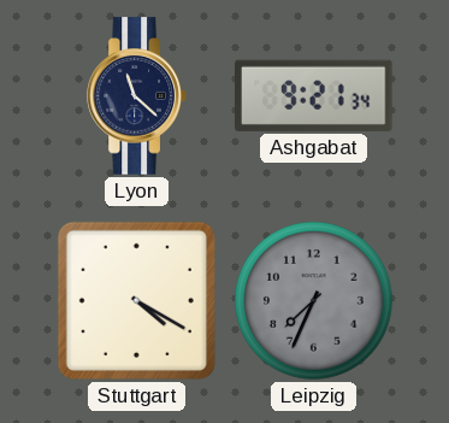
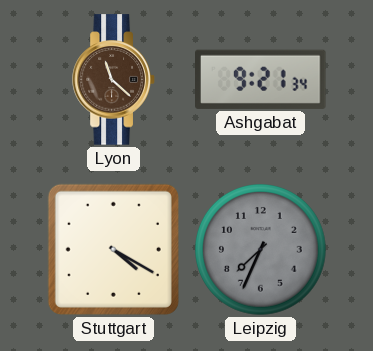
Lyon dial: navy -> brown (114, 80)
